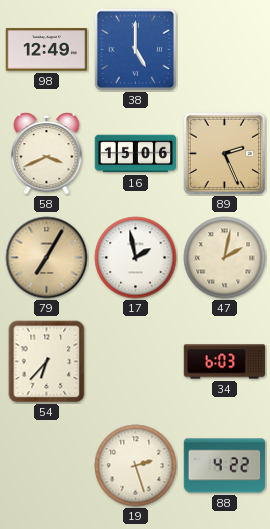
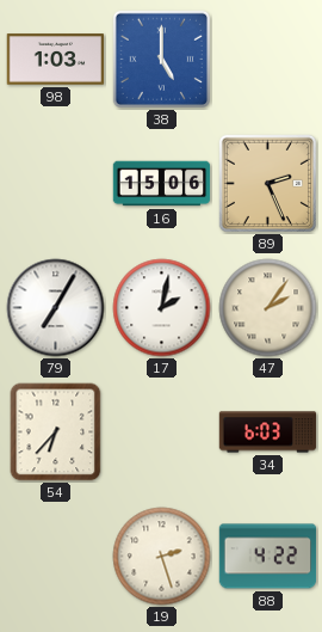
98: 12:49 -> 1:03 (56, 60)
58: 3:41 -> none (47, 154)
79 dial: champagne -> white (56, 308)
17: 1:58 -> 2:02 (162, 308)
47: 2:02 -> 2:06 (268, 308)
